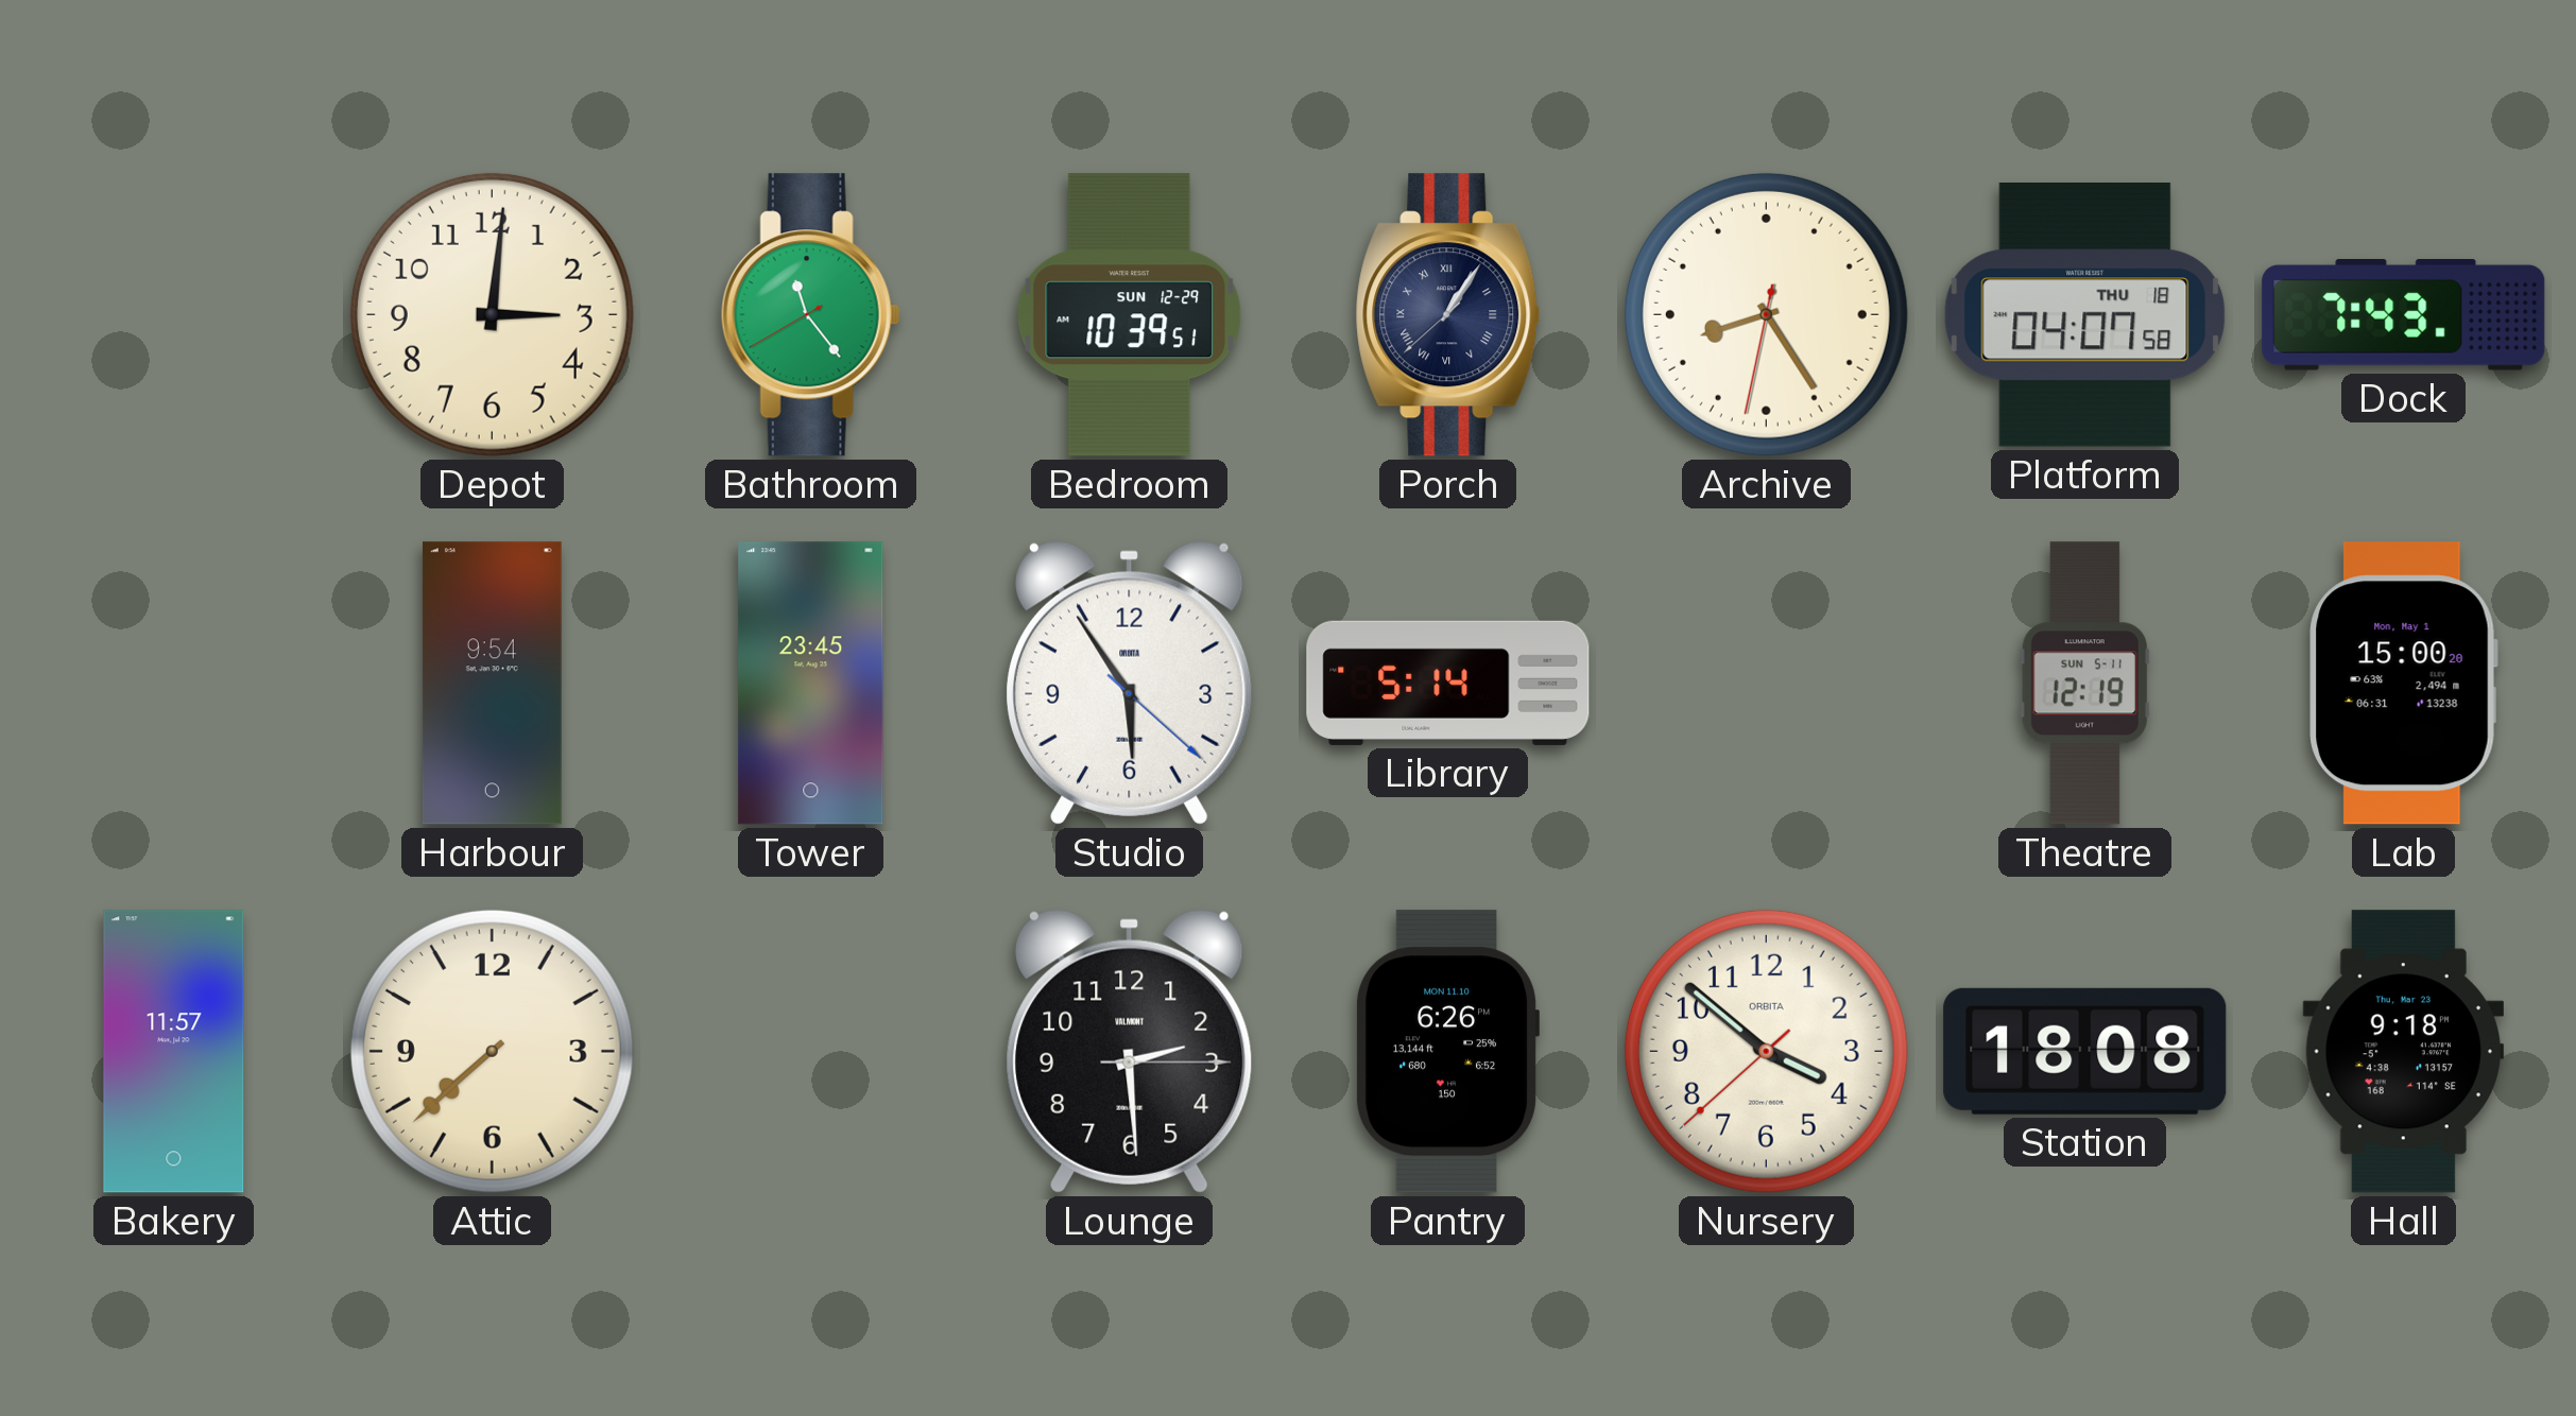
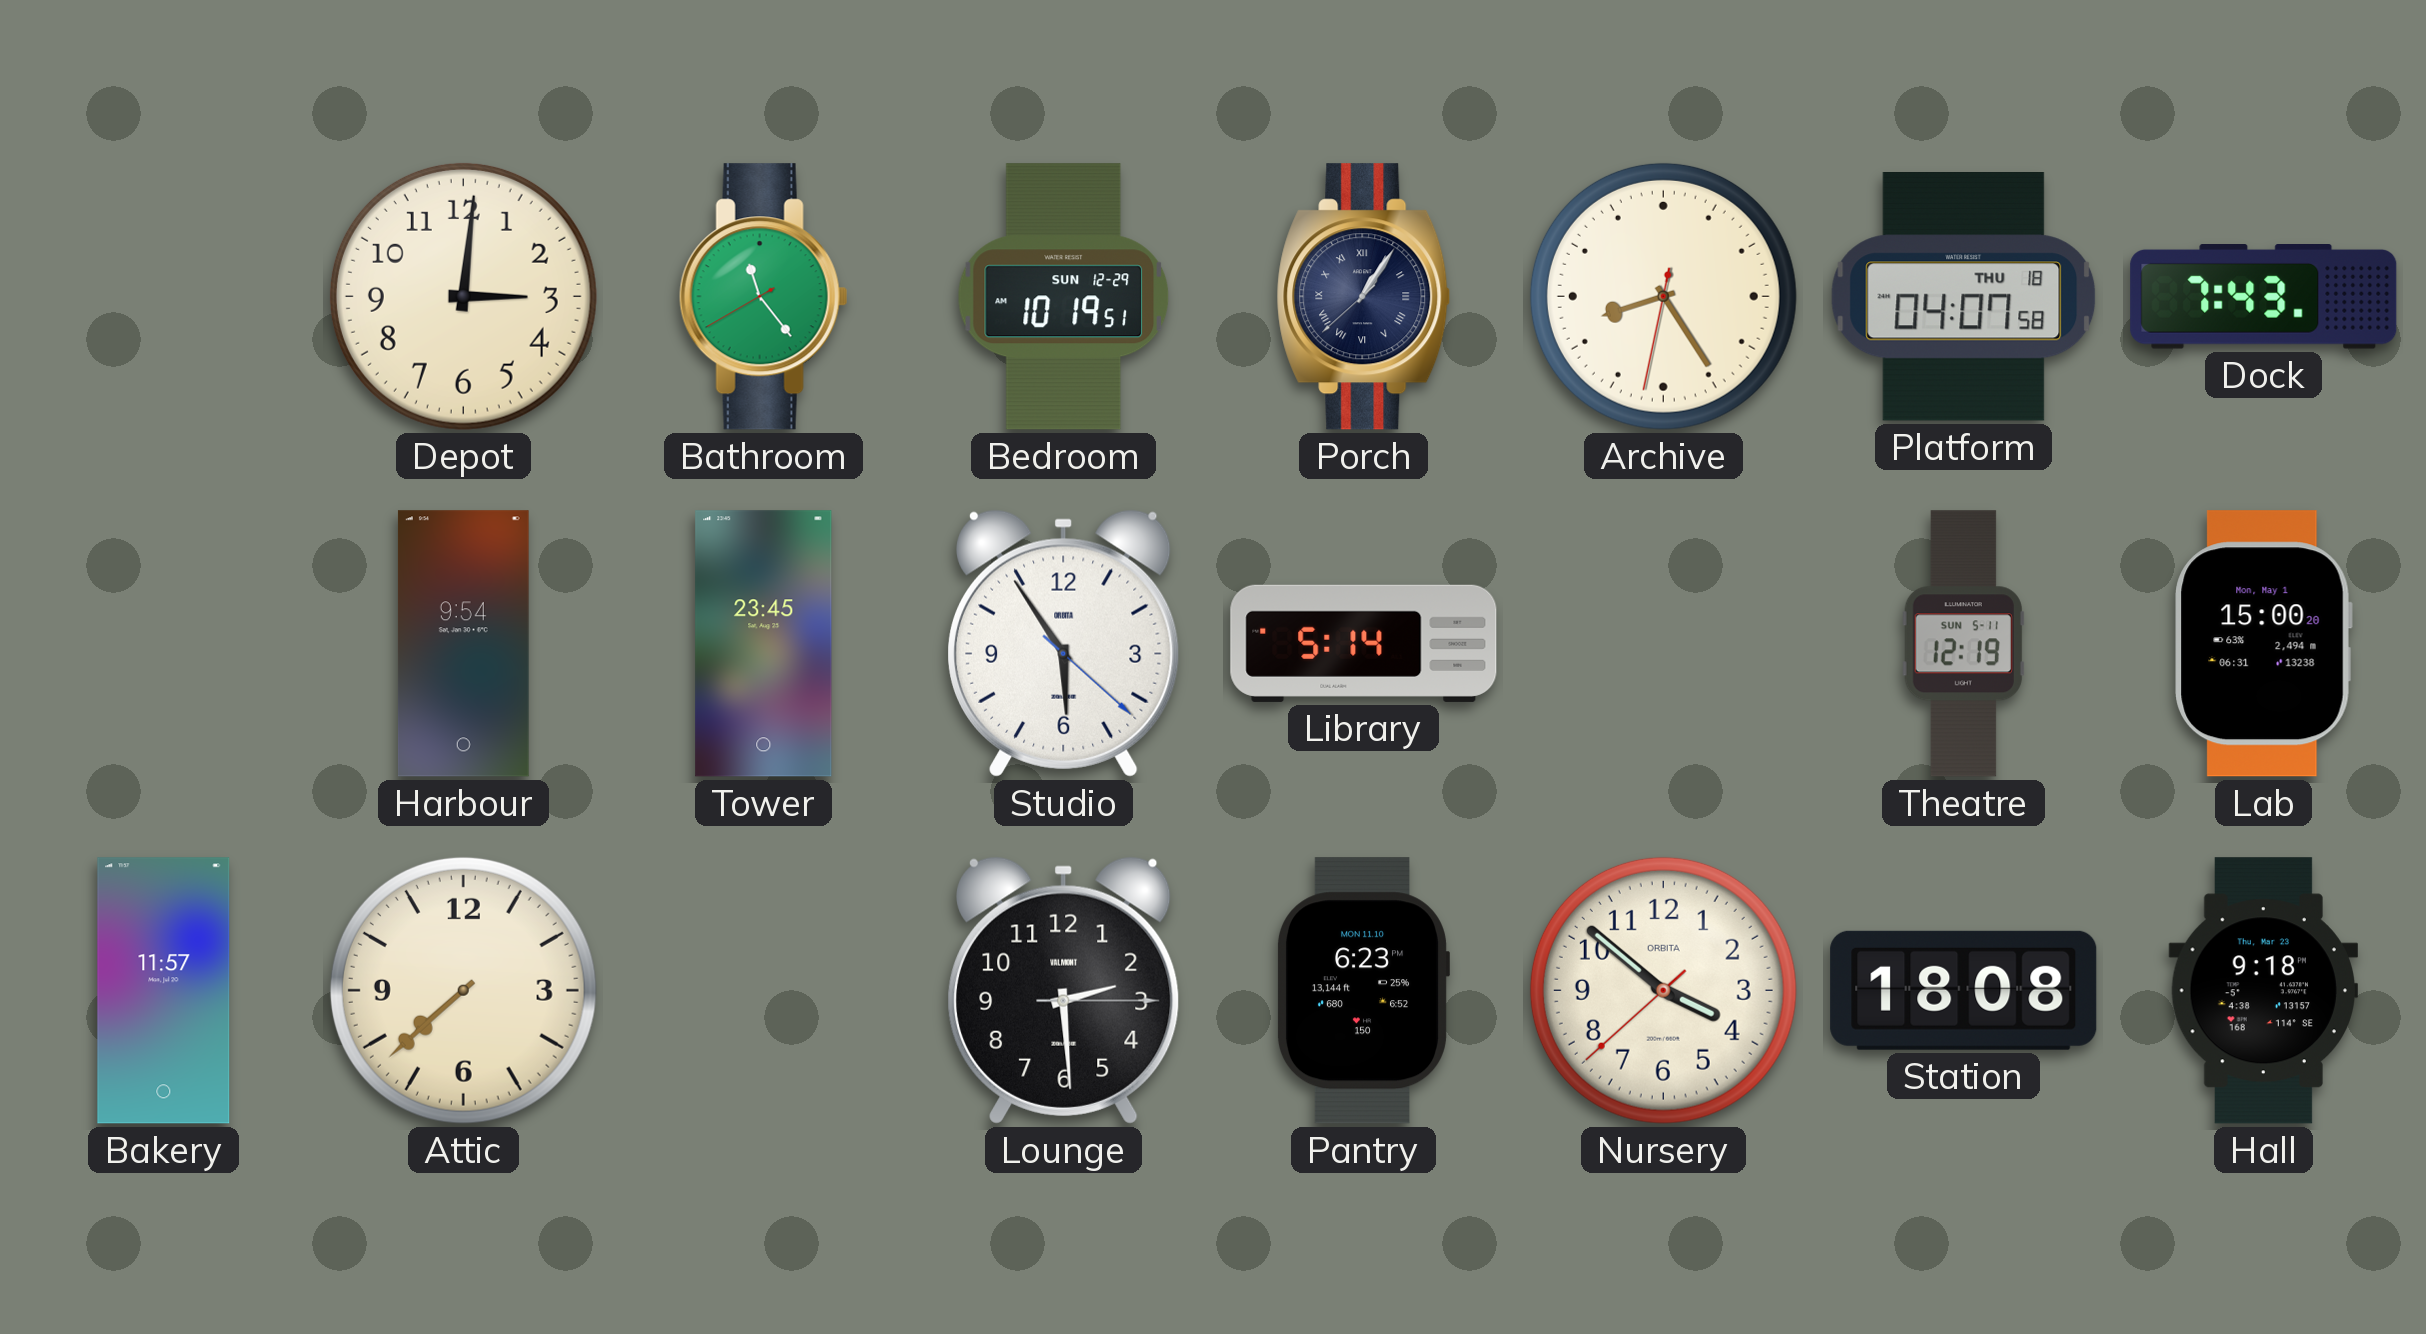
Bedroom: 10:39 -> 10:19 (1064, 297)
Pantry: 6:26 -> 6:23 (1362, 991)
